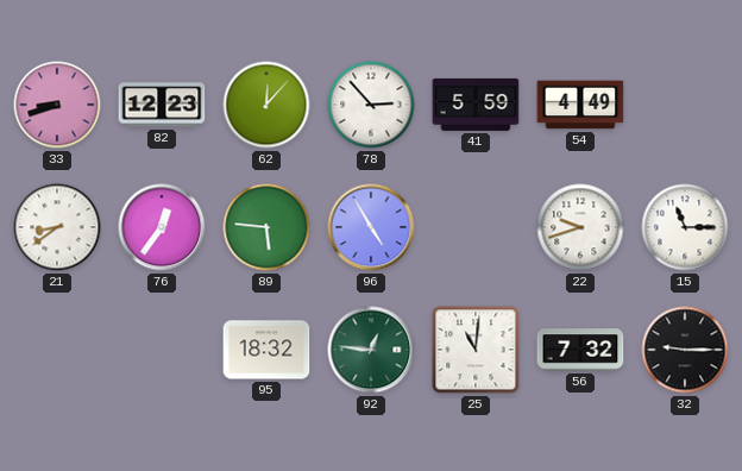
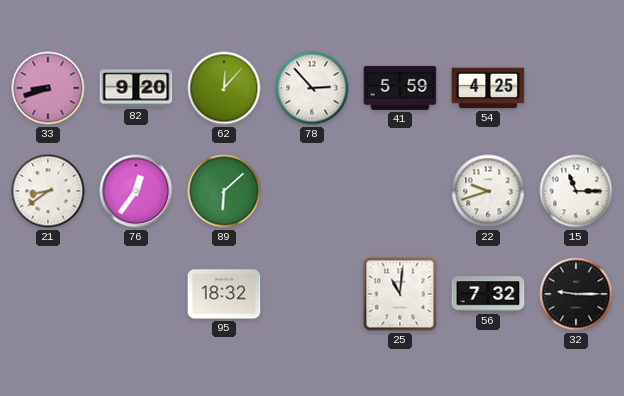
82: 12:23 -> 9:20 (136, 88)
54: 4:49 -> 4:25 (488, 88)
89: 5:46 -> 6:08 (224, 191)
96: 4:55 -> none (371, 227)
92: 12:46 -> none (371, 350)
